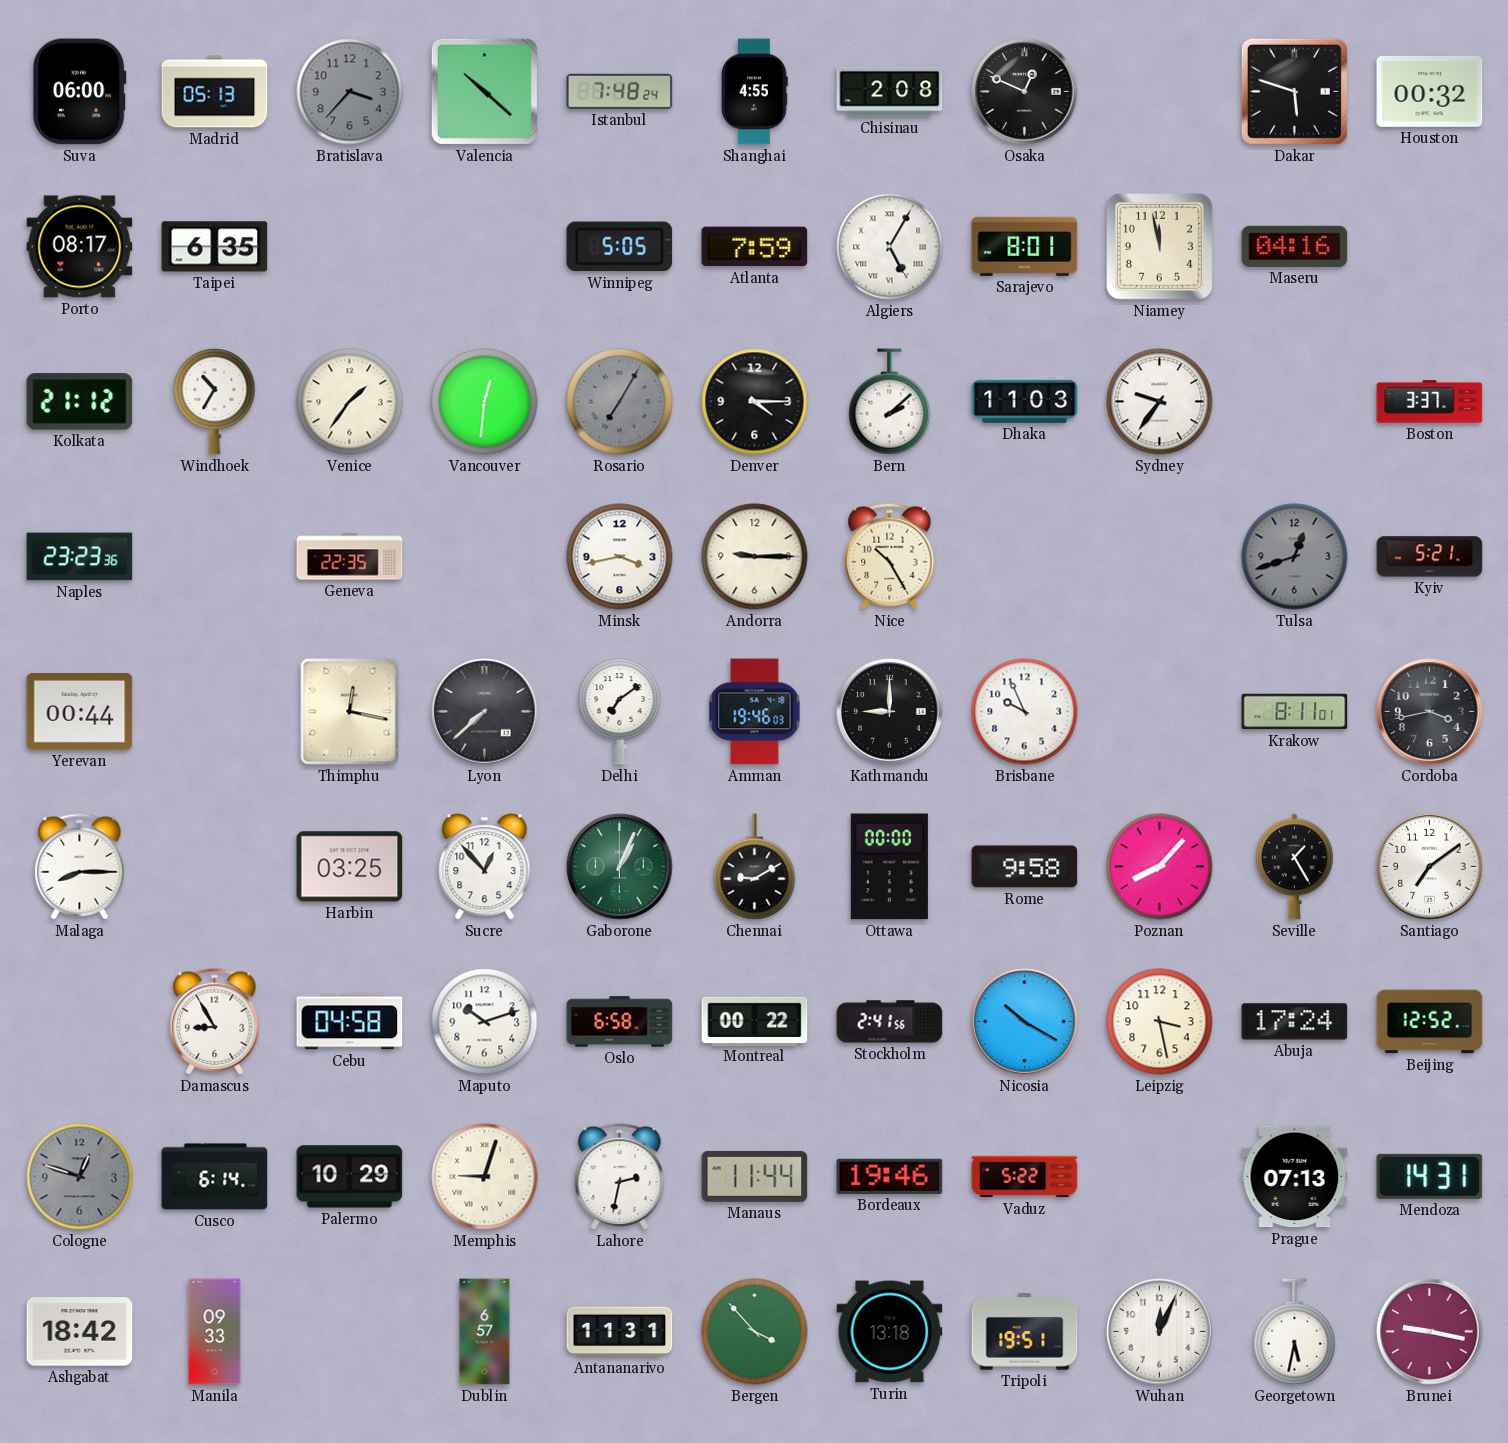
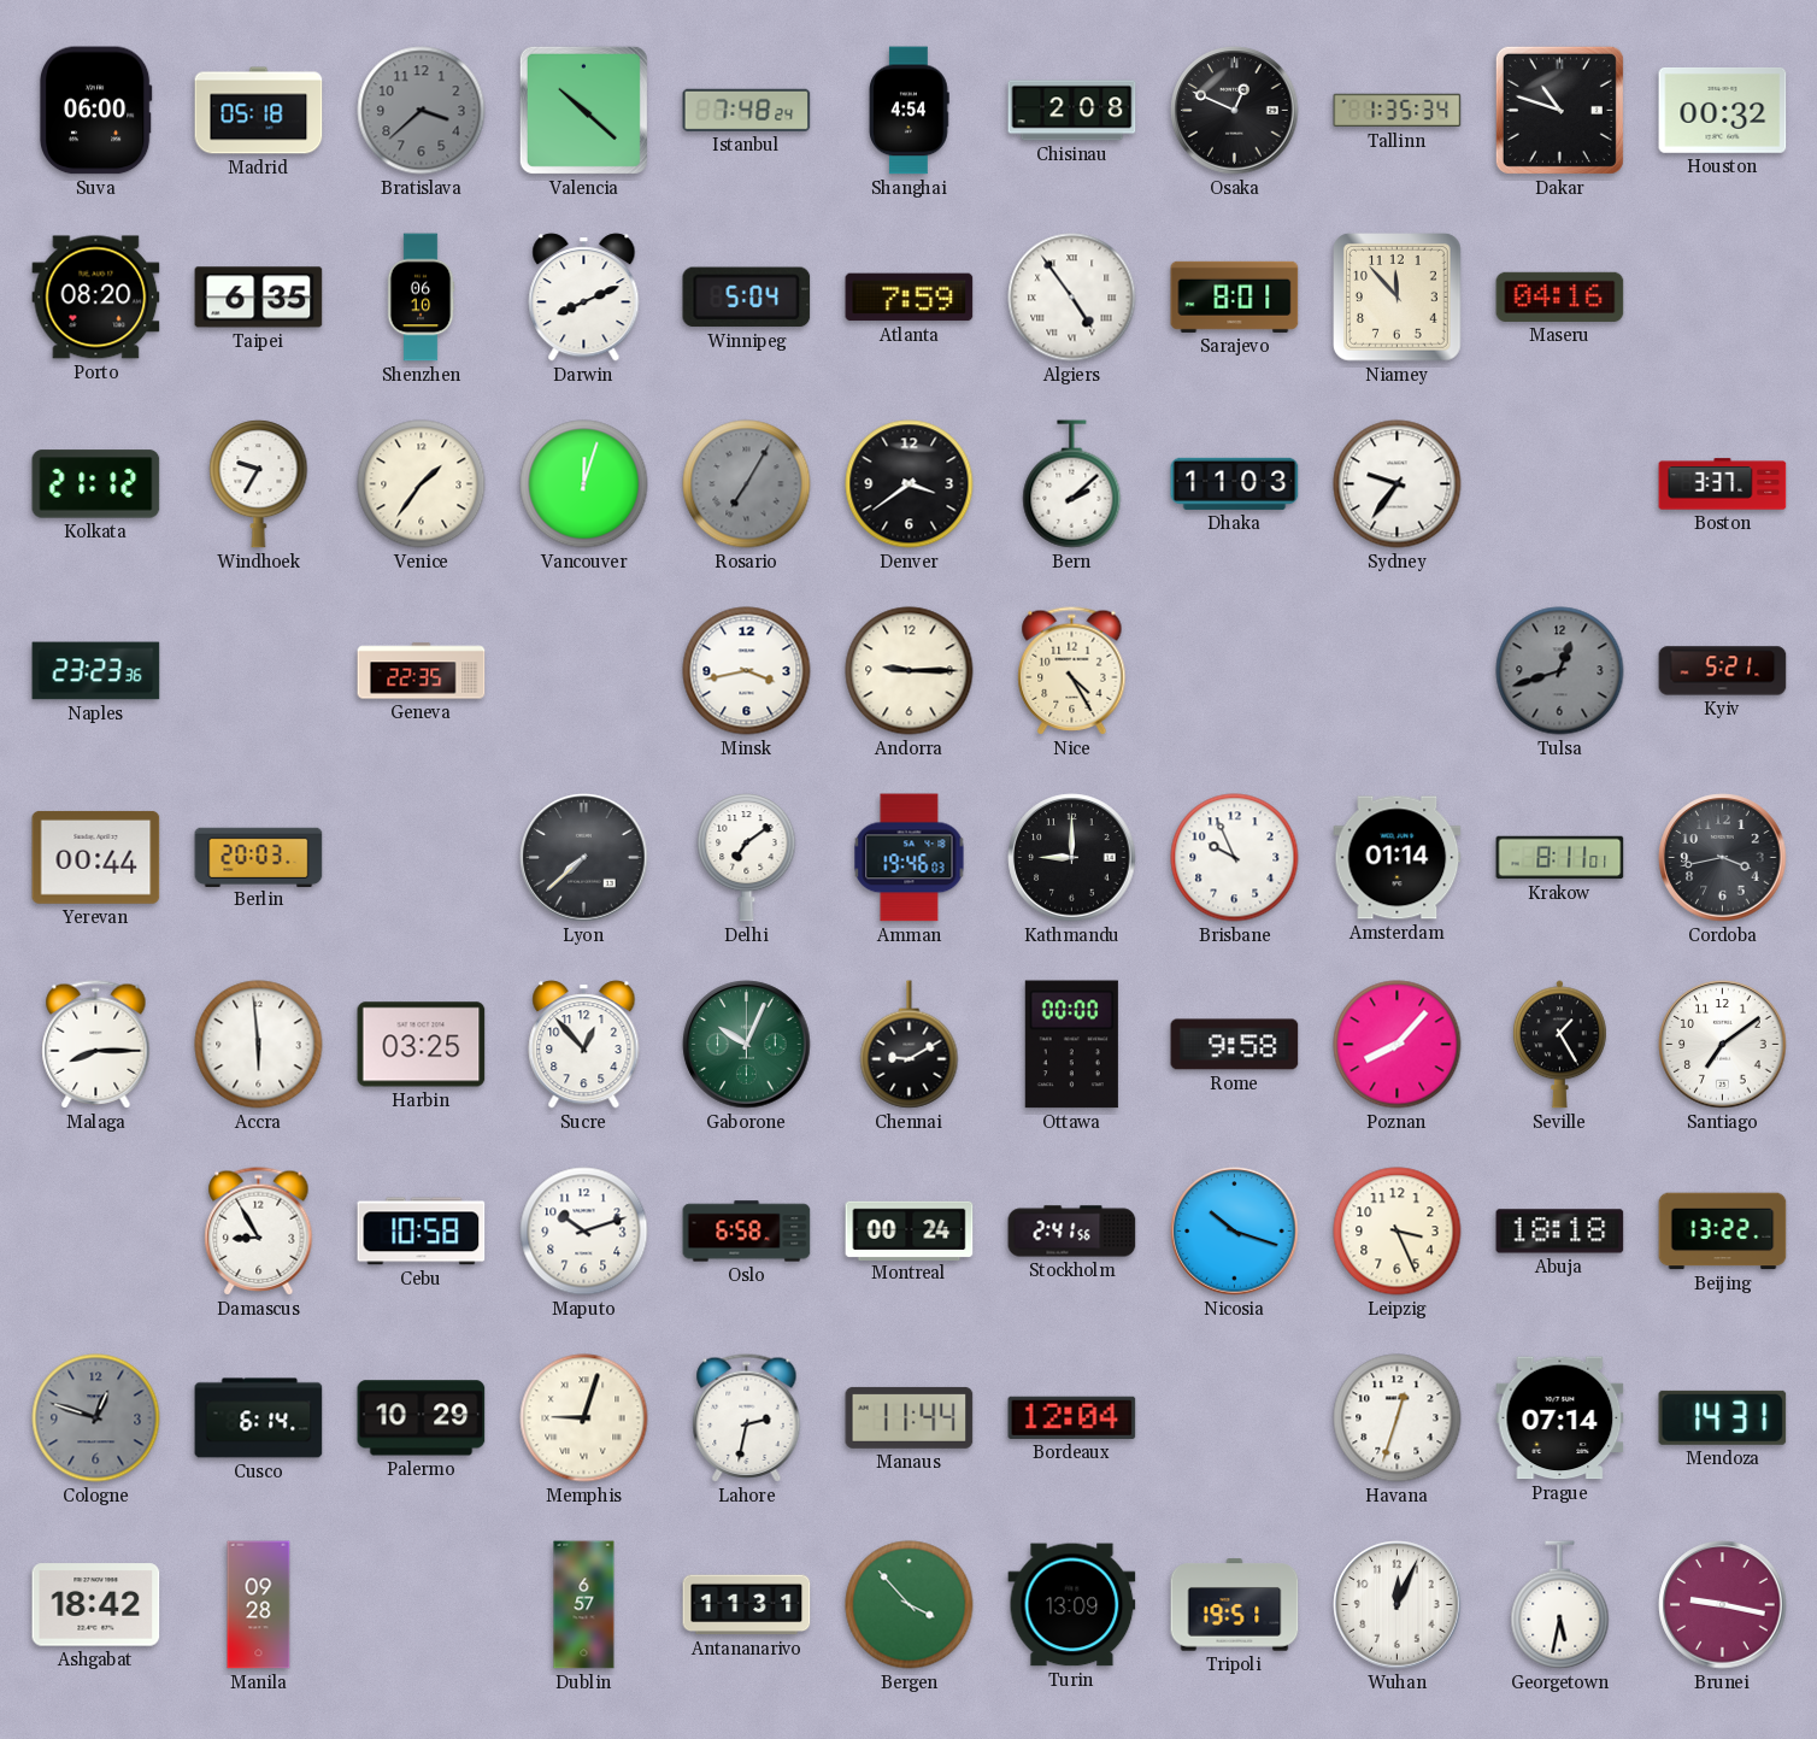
Madrid: 05:13 -> 05:18 (259, 111)
Bratislava: 3:37 -> 3:38 (422, 111)
Shanghai: 4:55 -> 4:54 (910, 111)
Tallinn: none -> 1:35 (1398, 111)
Dakar: 5:48 -> 10:48 (1559, 110)
Porto: 08:17 -> 08:20 (96, 298)
Shenzhen: none -> 06:10 (421, 298)
Darwin: none -> 8:11 (584, 298)
Winnipeg: 5:05 -> 5:04 (747, 298)
Algiers: 5:05 -> 4:54 (1072, 298)
Niamey: 11:58 -> 11:53 (1398, 298)
Windhoek: 10:35 -> 9:35 (259, 484)
Vancouver: 12:31 -> 12:03 (584, 484)
Denver: 4:15 -> 3:39 (910, 484)
Nice: 10:25 -> 4:25 (1072, 671)
Berlin: none -> 20:03 (259, 857)
Thimphu: 12:17 -> none (350, 712)
Amsterdam: none -> 01:14 (1398, 858)
Accra: none -> 5:59 (259, 1045)
Gaborone: 1:04 -> 10:04 (747, 1045)
Cebu: 04:58 -> 10:58 (422, 1232)
Montreal: 00:22 -> 00:24 (910, 1230)
Nicosia: 10:20 -> 10:18 (1235, 1232)
Leipzig: 3:28 -> 3:26 (1398, 1232)
Abuja: 17:24 -> 18:18 (1560, 1232)
Beijing: 12:52 -> 13:22 (1723, 1232)
Bordeaux: 19:46 -> 12:04 (1072, 1417)
Vaduz: 5:22 -> none (1025, 1177)
Havana: none -> 12:33 (1398, 1418)
Prague: 07:13 -> 07:14 (1560, 1418)
Manila: 09:33 -> 09:28 (259, 1605)
Turin: 13:18 -> 13:09 (1072, 1605)
